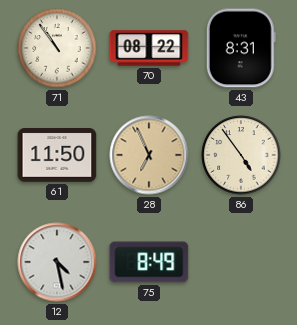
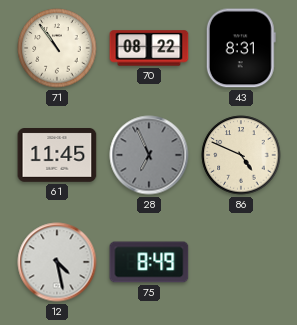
61: 11:50 -> 11:45 (57, 156)
28 dial: champagne -> grey (149, 155)
86: 4:54 -> 4:49 (241, 155)
